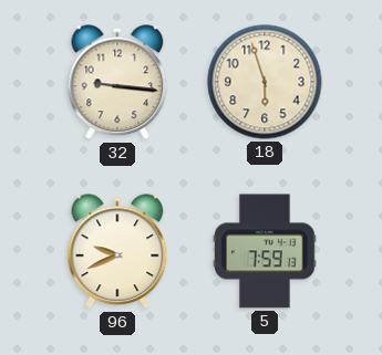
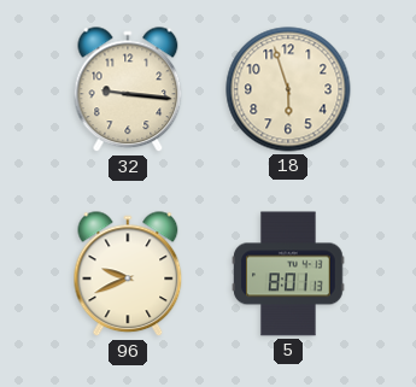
5: 7:59 -> 8:01 (288, 274)
